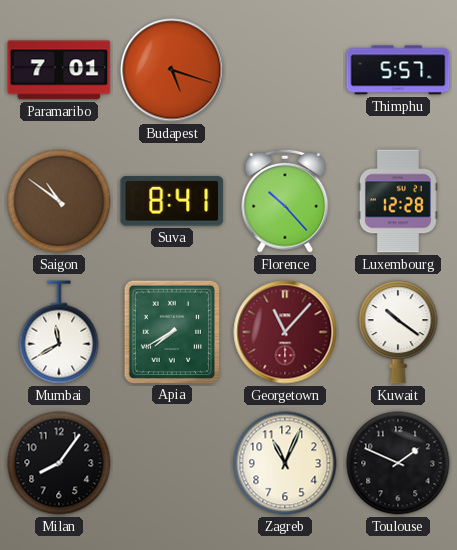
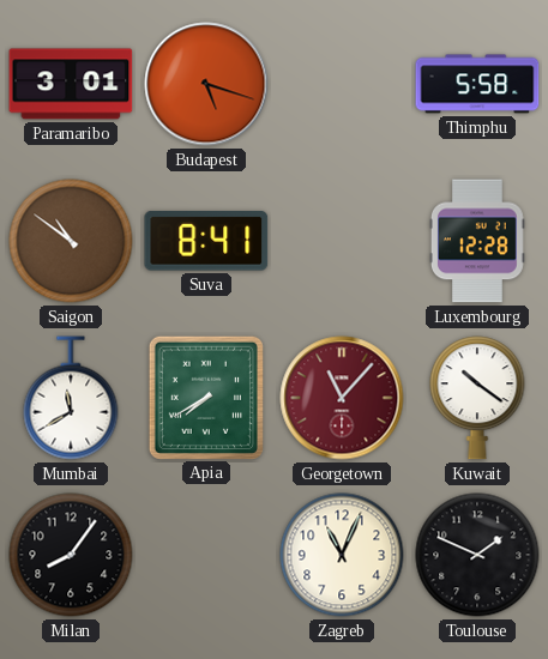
Paramaribo: 7:01 -> 3:01 (71, 84)
Thimphu: 5:57 -> 5:58 (477, 84)
Florence: 10:23 -> none (285, 201)
